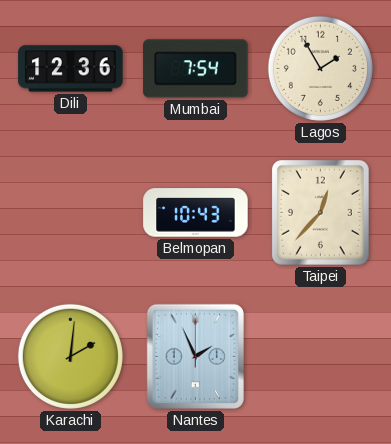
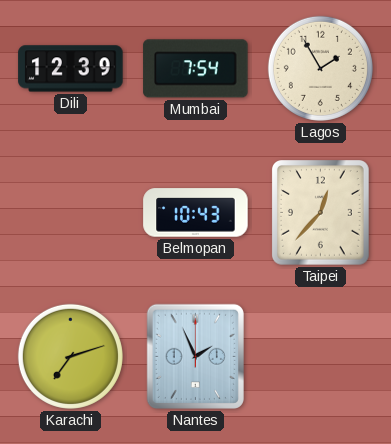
Dili: 12:36 -> 12:39 (71, 69)
Karachi: 2:01 -> 7:12 (70, 356)
